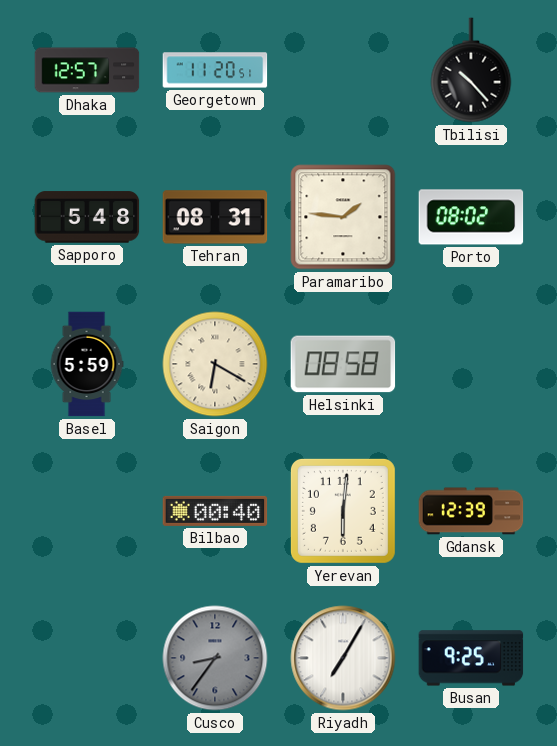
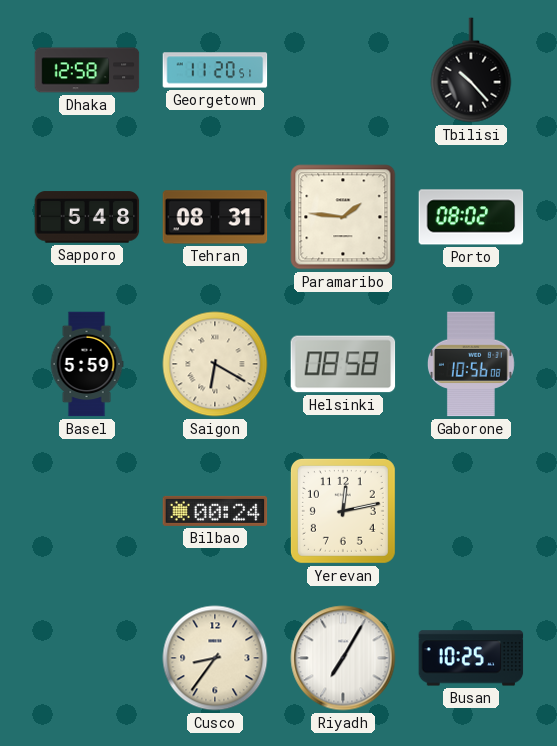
Dhaka: 12:57 -> 12:58 (87, 70)
Gaborone: none -> 10:56 (471, 364)
Bilbao: 00:40 -> 00:24 (215, 511)
Yerevan: 6:01 -> 12:13 (343, 511)
Gdansk: 12:39 -> none (471, 511)
Cusco dial: grey -> cream (215, 658)
Busan: 9:25 -> 10:25 (471, 658)
